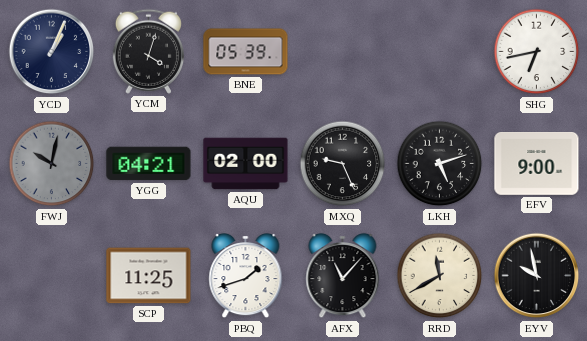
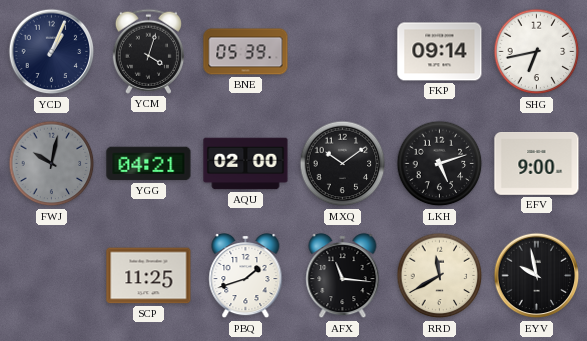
FKP: none -> 09:14 (440, 52)
MXQ: 9:26 -> 10:09 (343, 164)
AFX: 11:07 -> 11:16 (343, 276)
